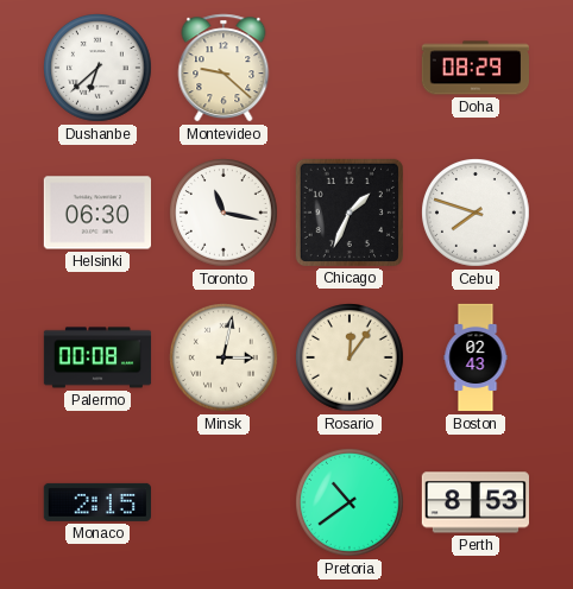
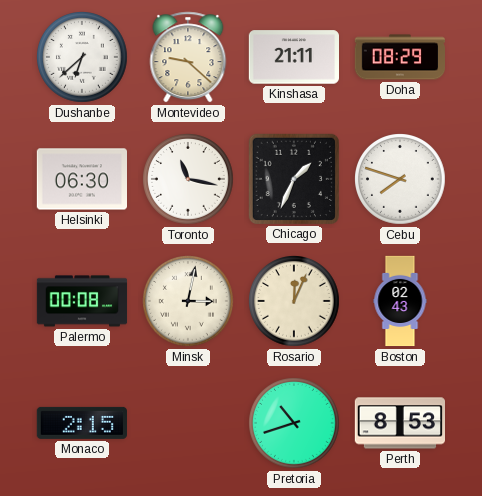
Kinshasa: none -> 21:11 (293, 57)
Rosario: 12:06 -> 12:04 (295, 302)
Pretoria: 10:39 -> 10:42 (295, 424)
